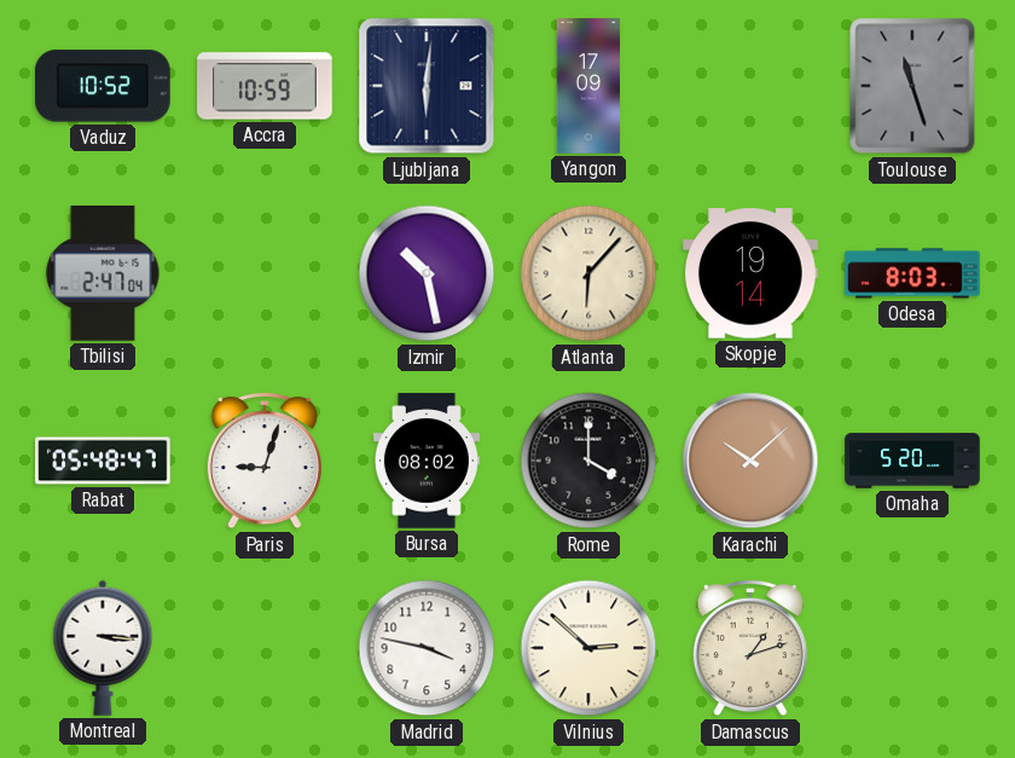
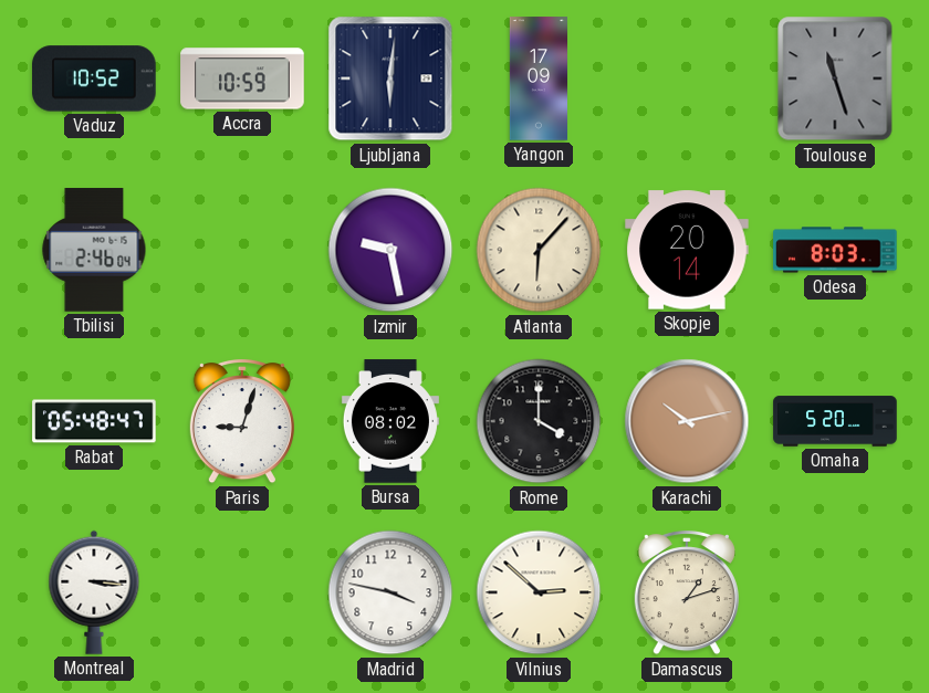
Tbilisi: 2:47 -> 2:46 (94, 250)
Izmir: 10:28 -> 9:28 (390, 250)
Skopje: 19:14 -> 20:14 (687, 250)
Karachi: 10:08 -> 10:13 (687, 421)
